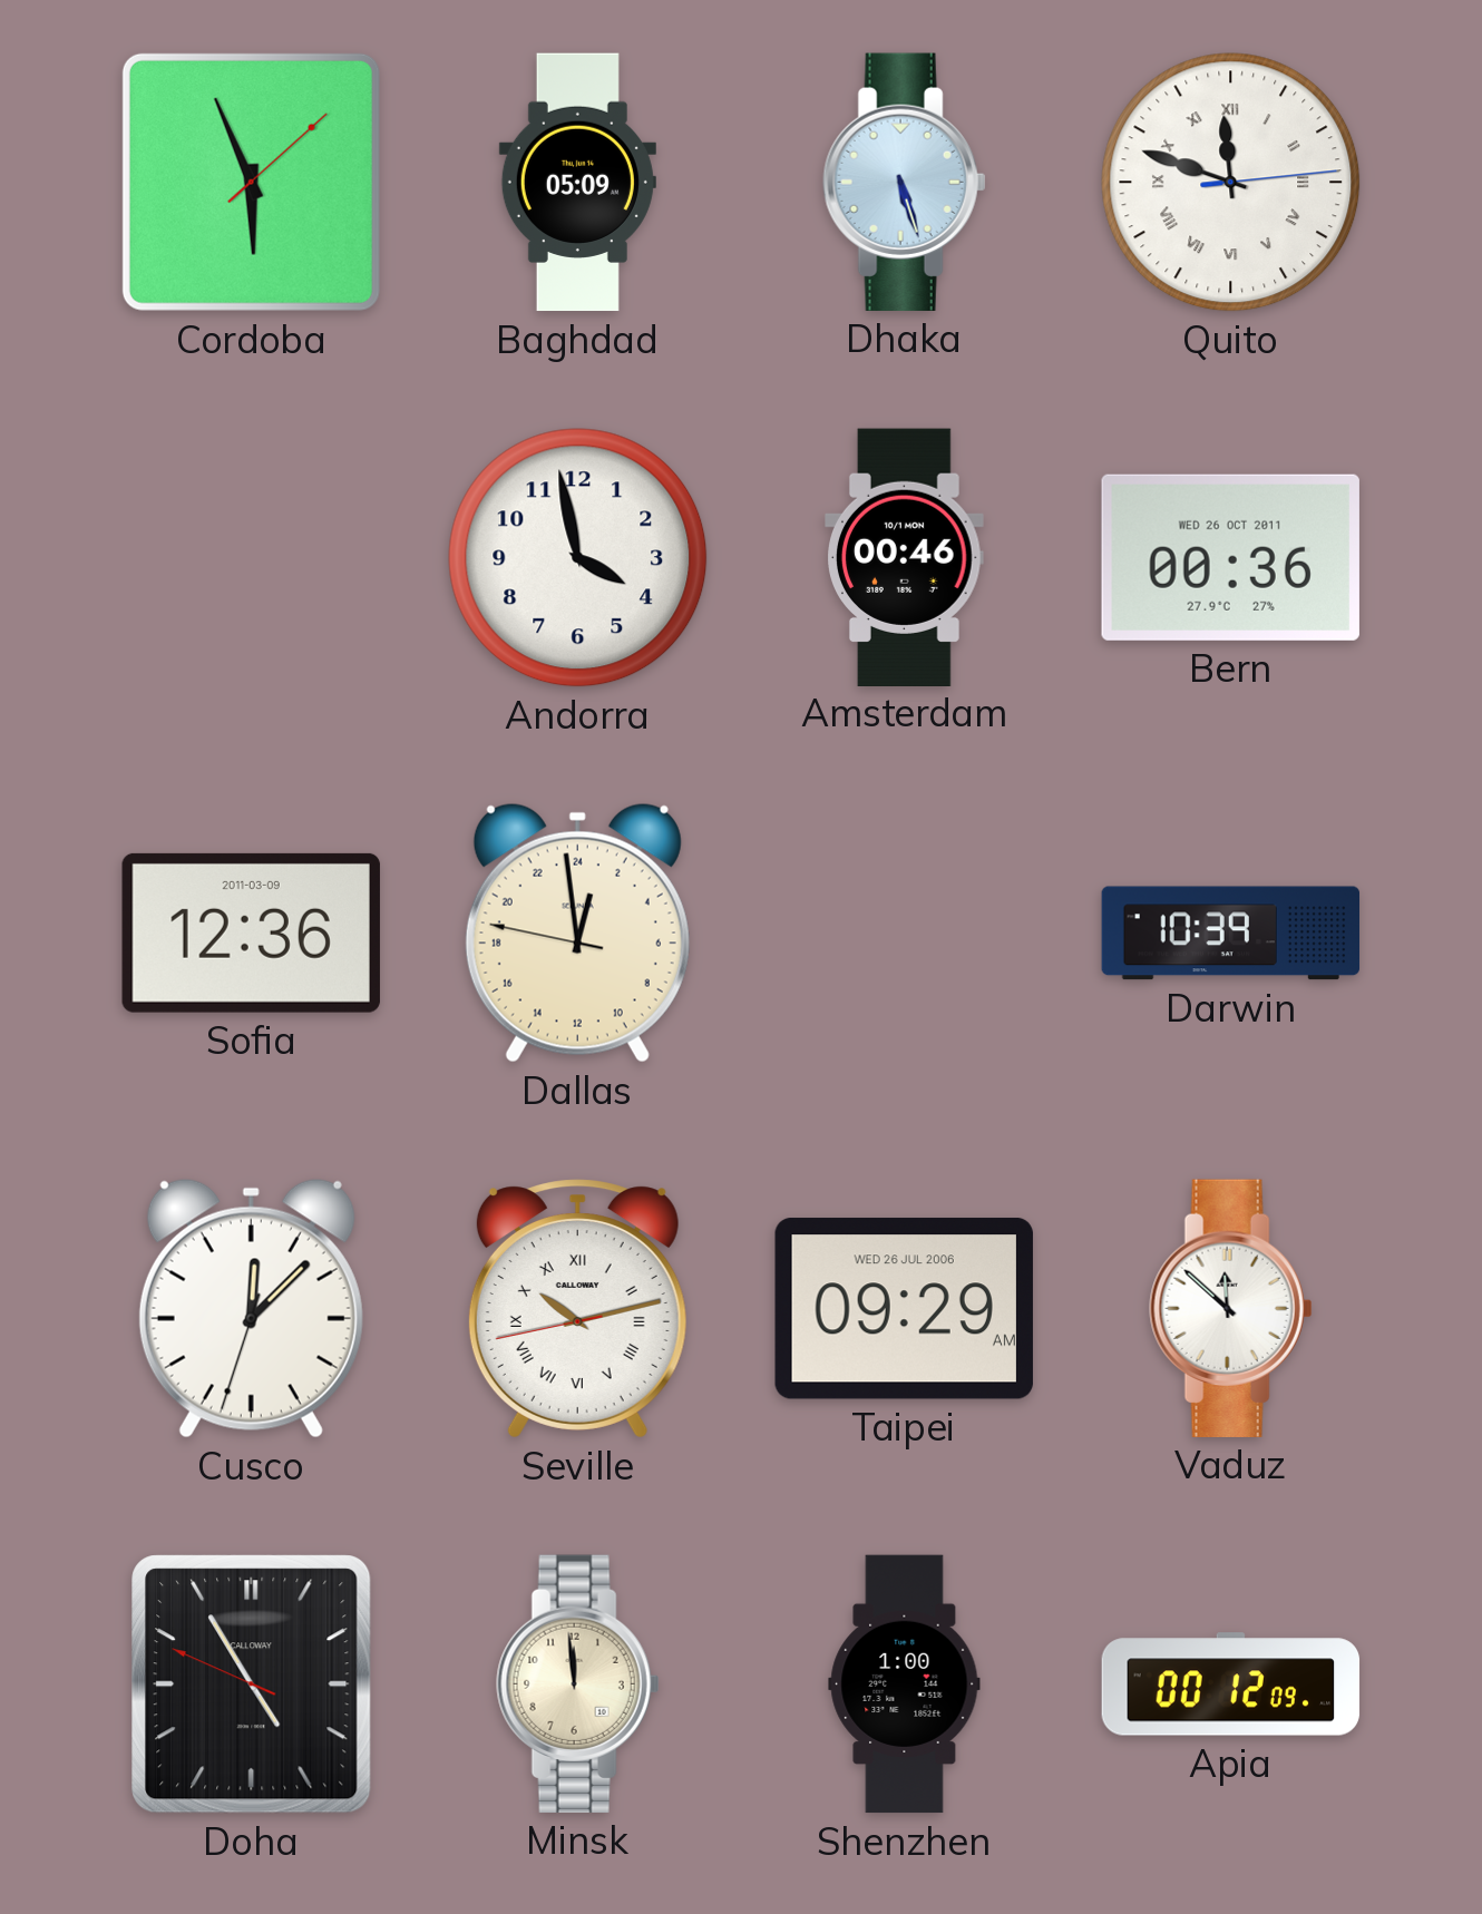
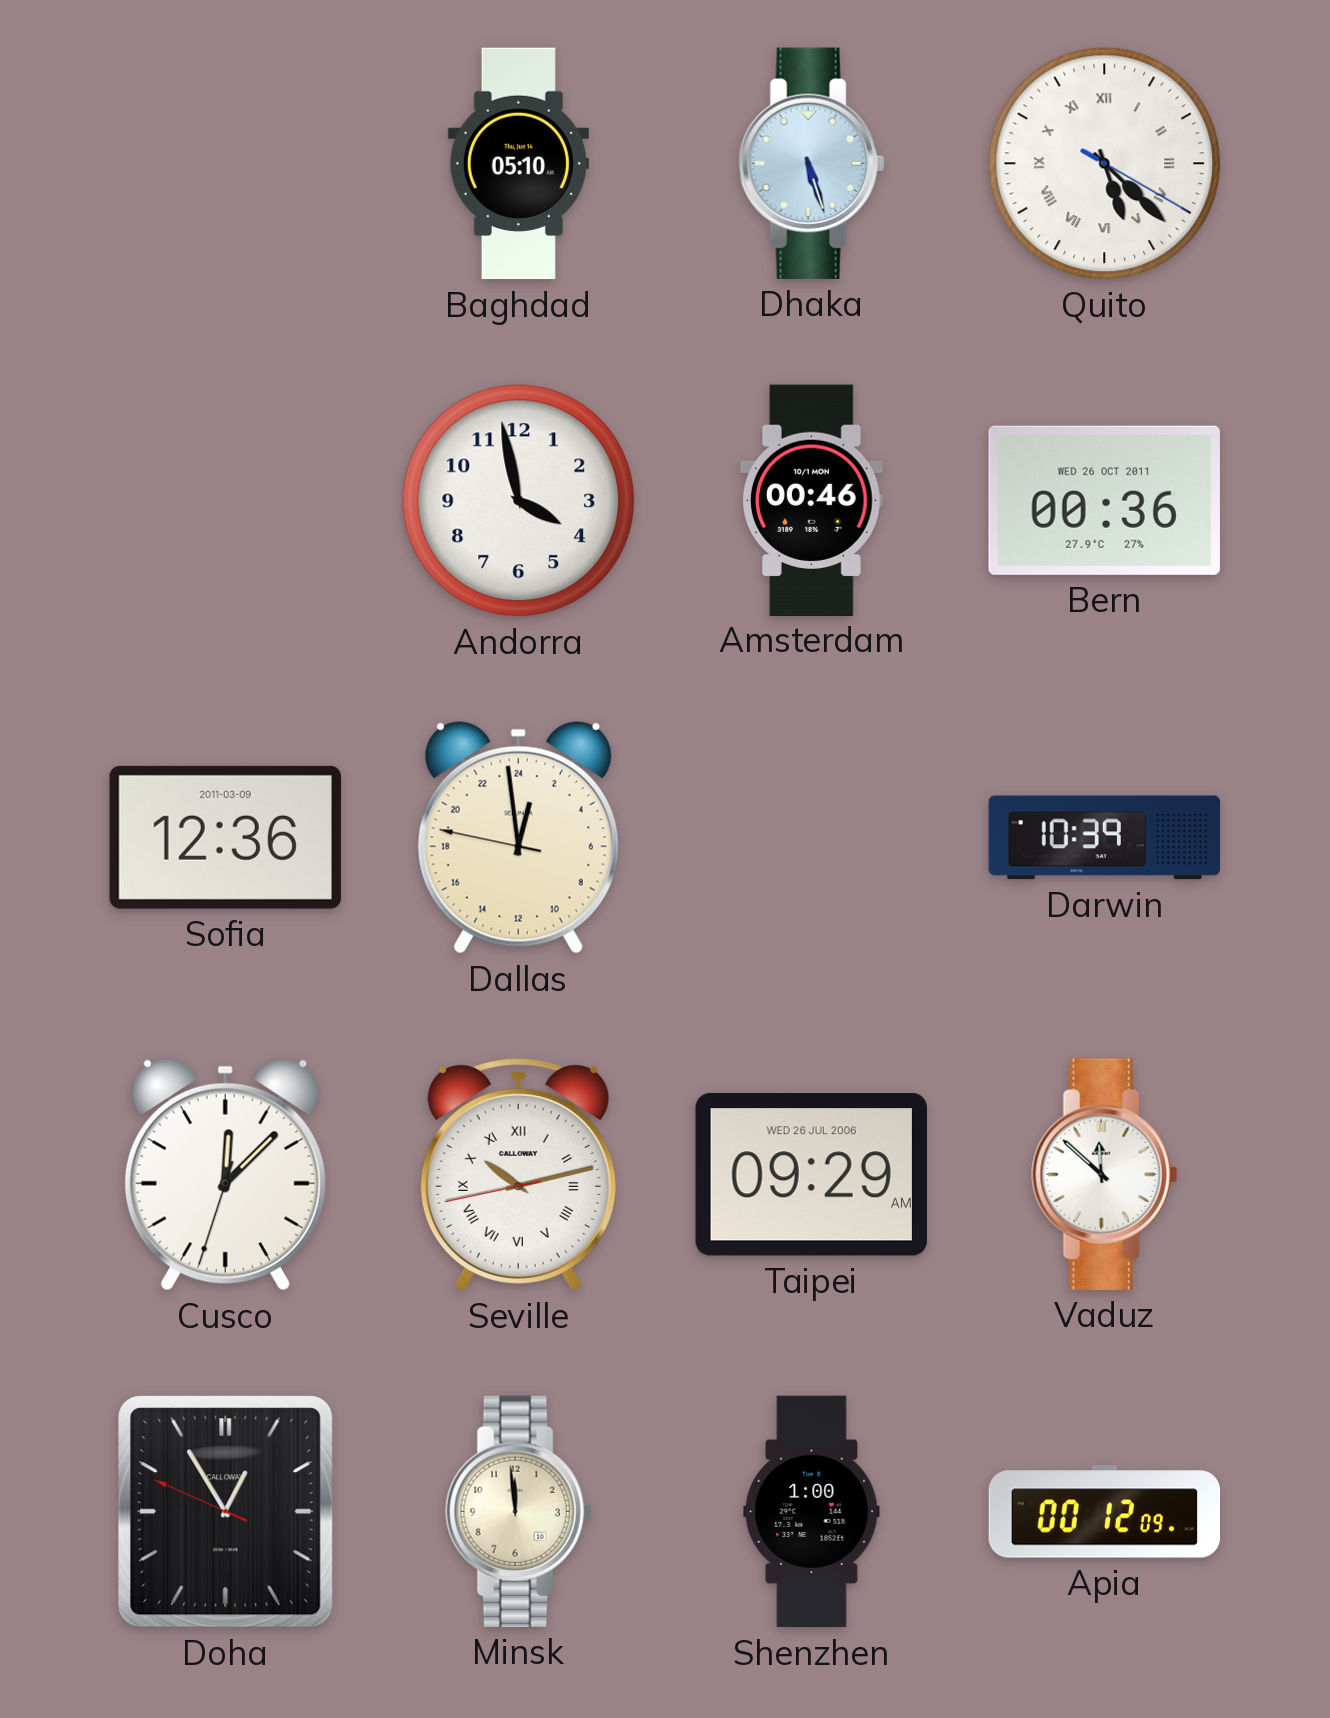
Cordoba: 5:56 -> none (251, 182)
Baghdad: 05:09 -> 05:10 (518, 164)
Quito: 11:48 -> 5:22 (1105, 164)
Doha: 4:54 -> 12:54 (226, 1512)
